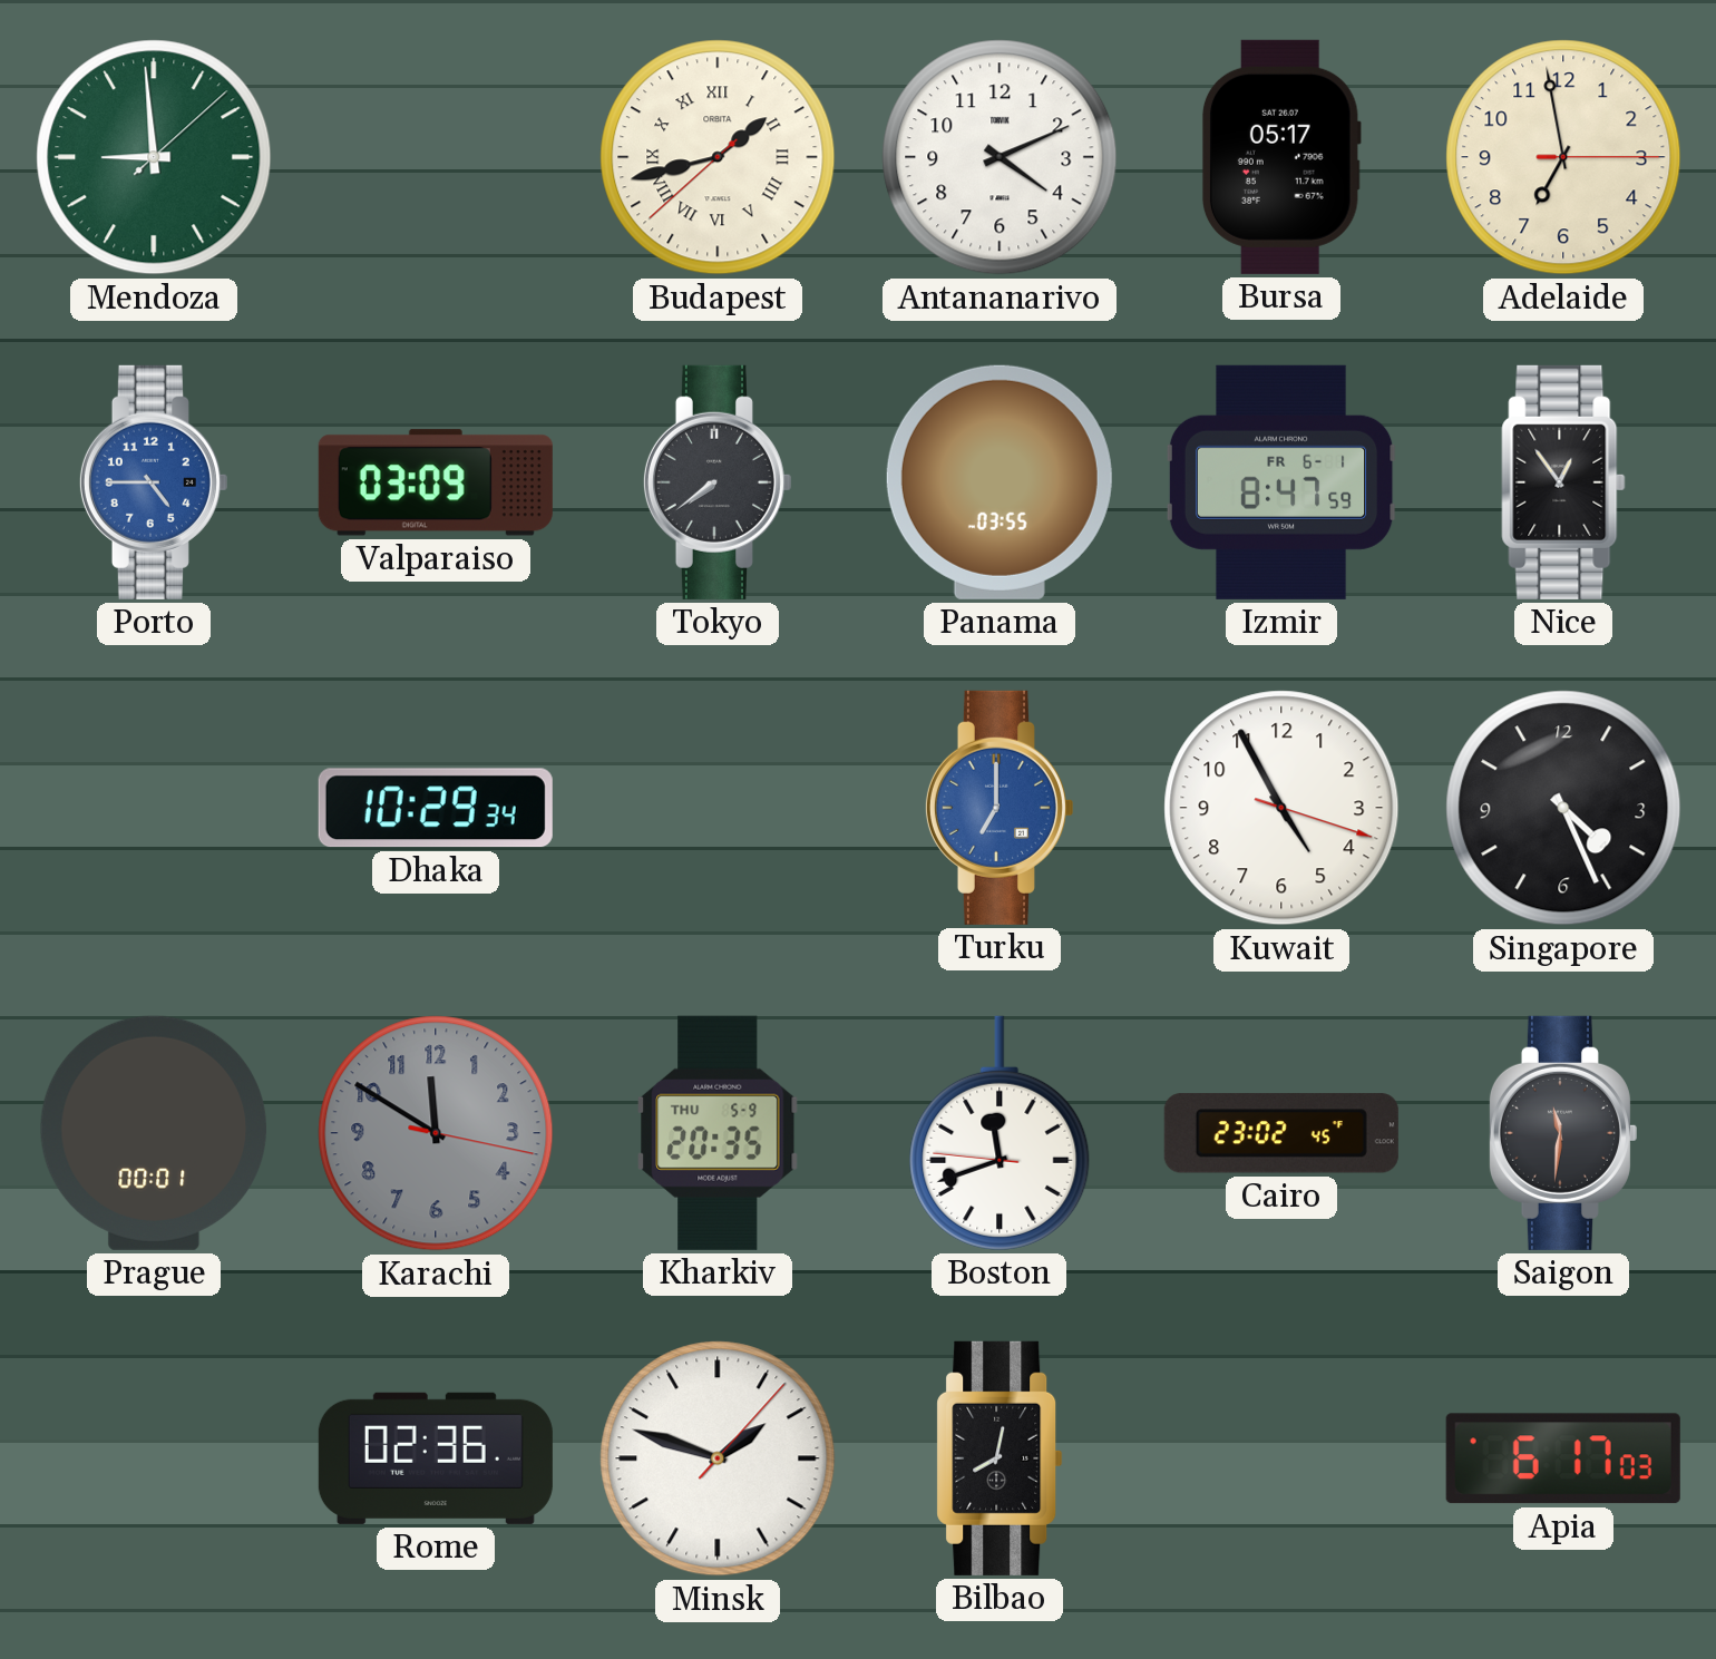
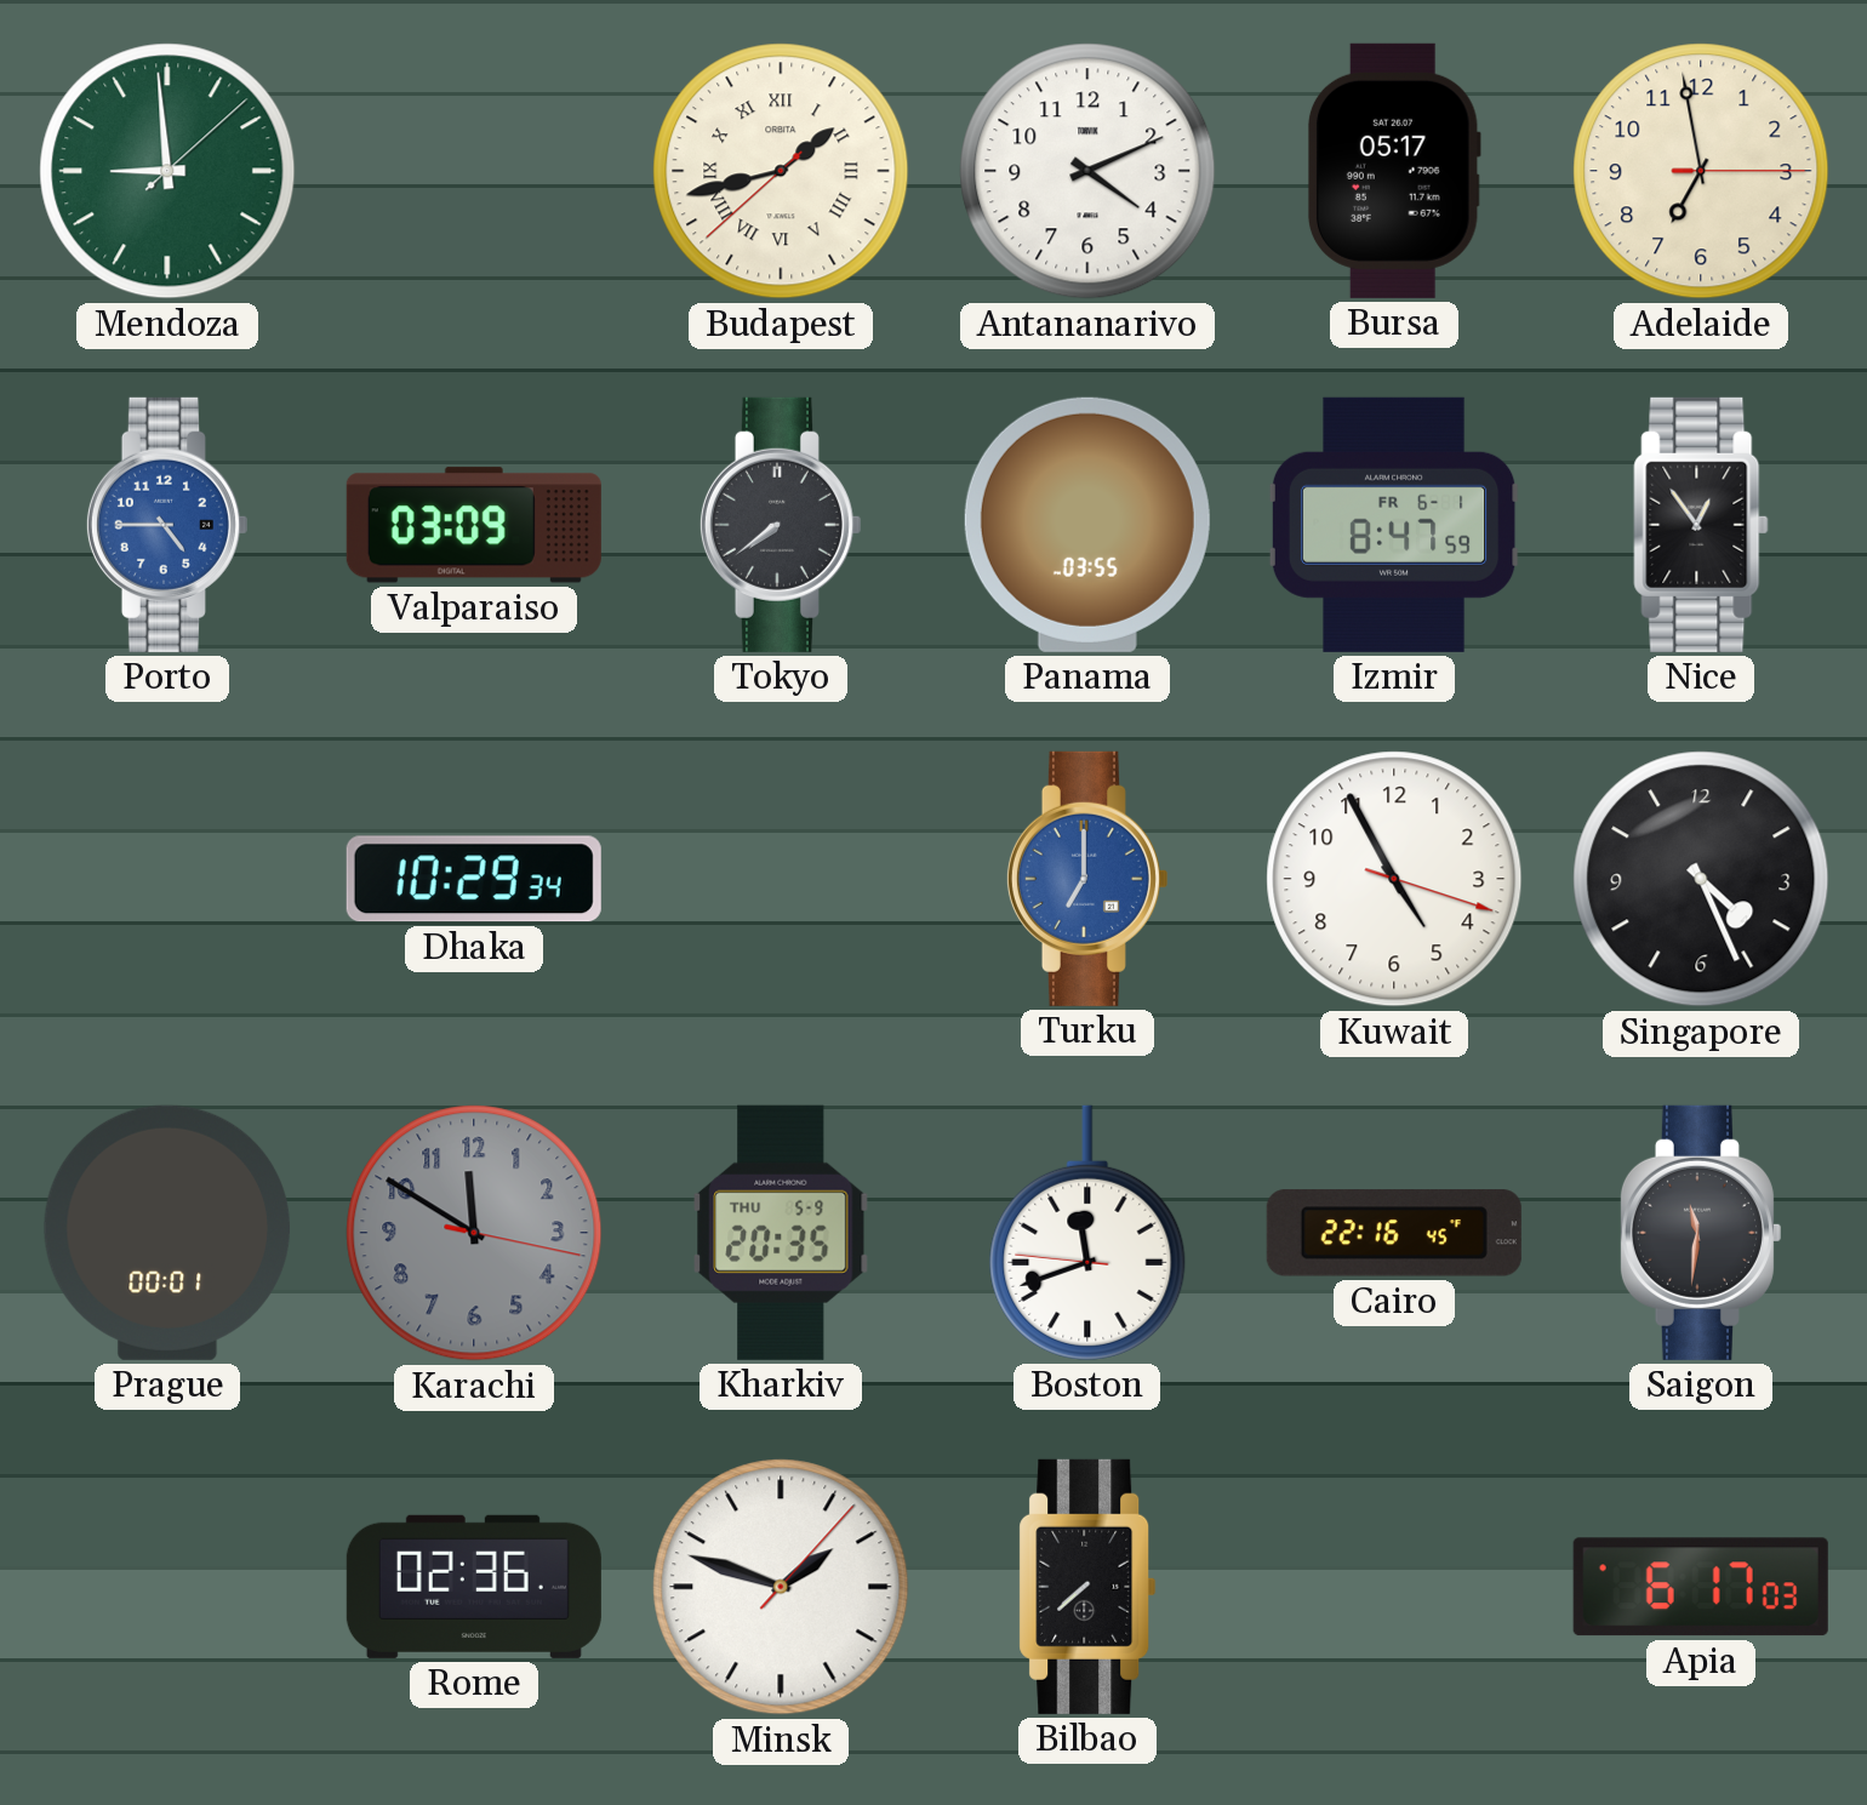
Cairo: 23:02 -> 22:16 (1394, 1233)
Bilbao: 8:02 -> 7:38 (1087, 1587)
